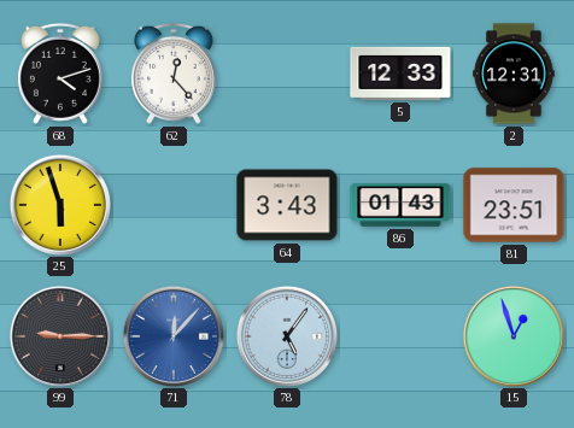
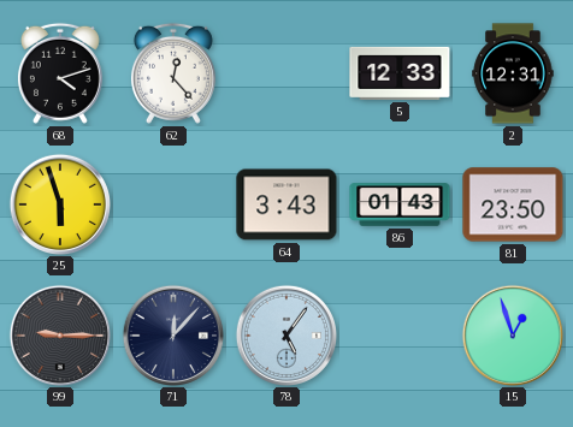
81: 23:51 -> 23:50 (513, 204)
71 dial: blue -> navy (172, 334)
